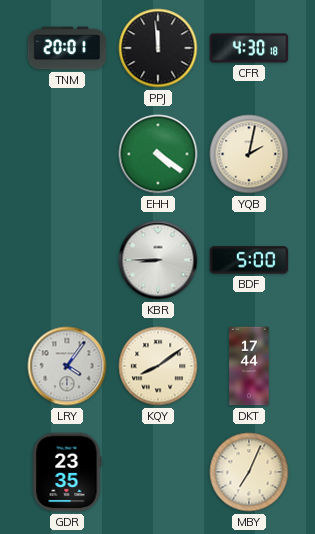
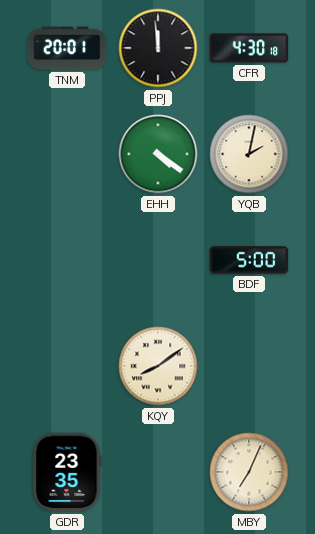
KBR: 8:45 -> none (158, 260)
LRY: 4:06 -> none (67, 366)
DKT: 17:44 -> none (249, 366)
